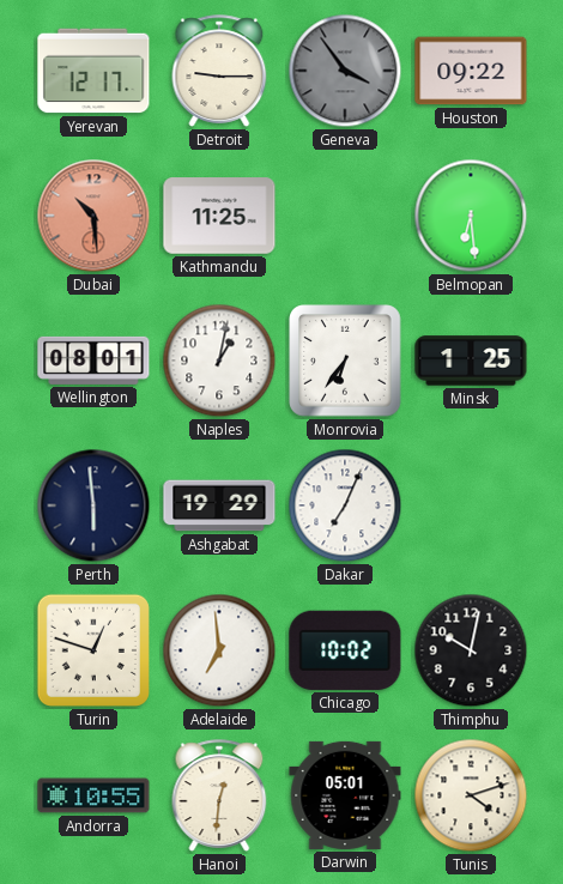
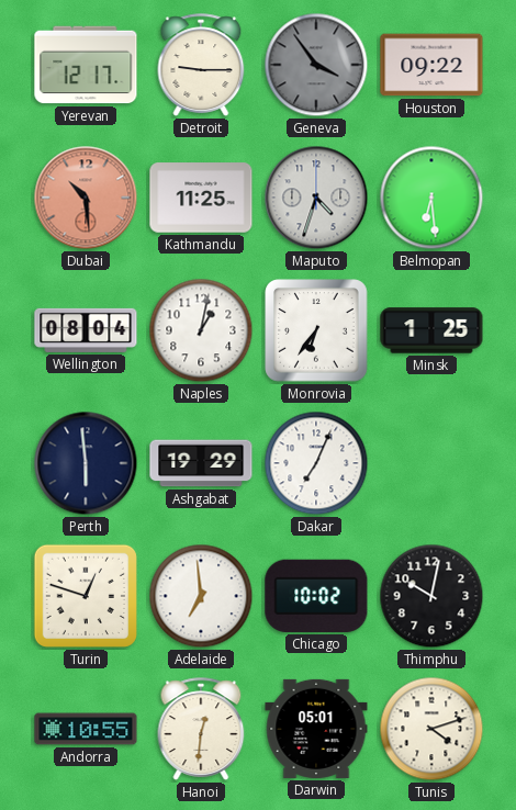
Maputo: none -> 4:33 (316, 198)
Wellington: 08:01 -> 08:04 (86, 330)
